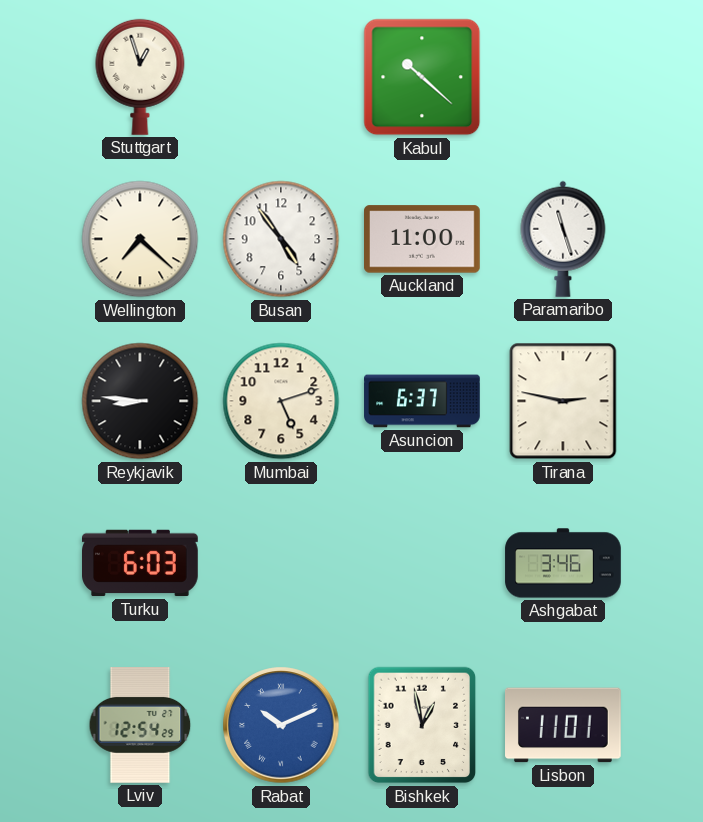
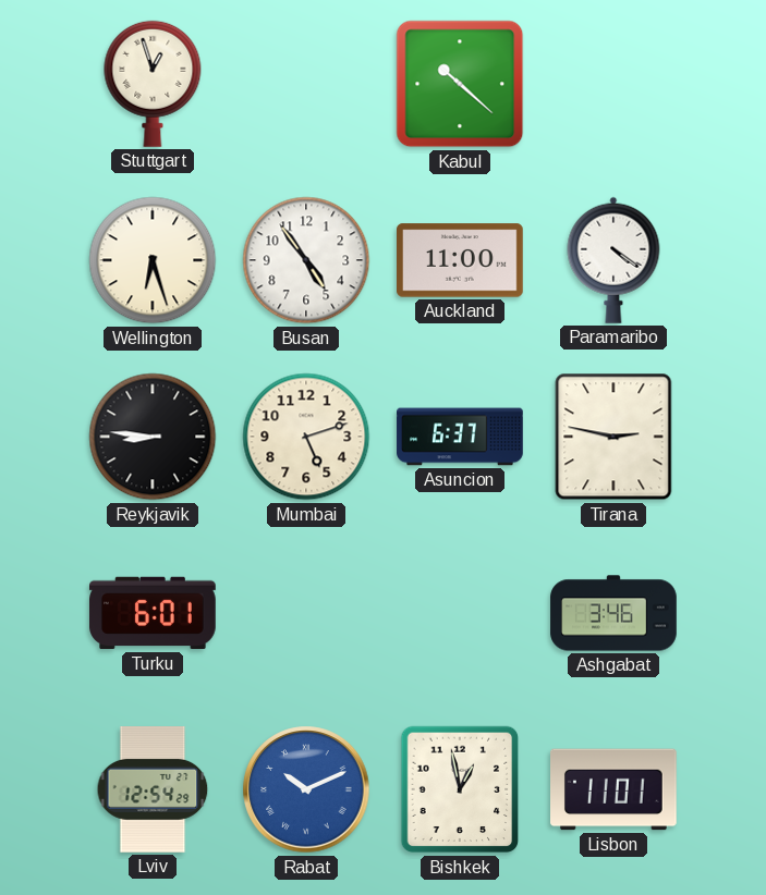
Wellington: 7:22 -> 6:27 (153, 260)
Paramaribo: 11:27 -> 4:21 (613, 260)
Turku: 6:03 -> 6:01 (153, 613)
